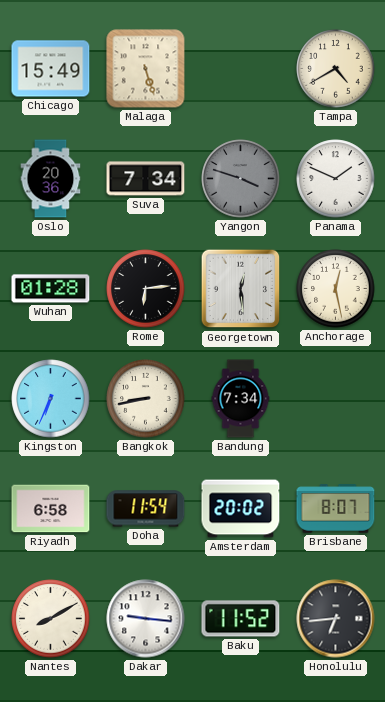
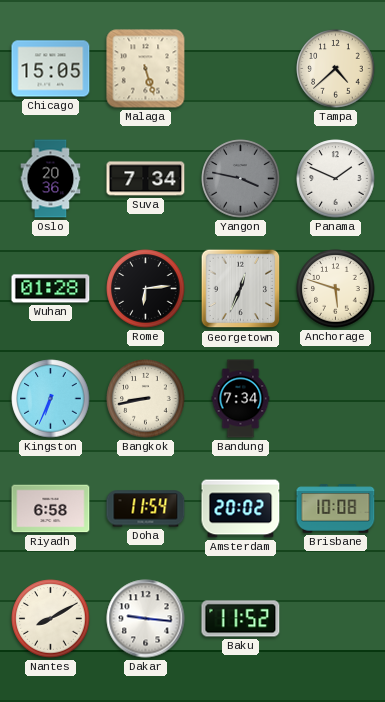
Chicago: 15:49 -> 15:05 (51, 69)
Tampa: 4:40 -> 4:38 (336, 69)
Yangon: 3:48 -> 3:47 (241, 179)
Georgetown: 12:29 -> 12:34 (241, 289)
Anchorage: 12:28 -> 5:48 (336, 289)
Brisbane: 8:07 -> 10:08 (336, 509)
Honolulu: 6:44 -> none (336, 619)
